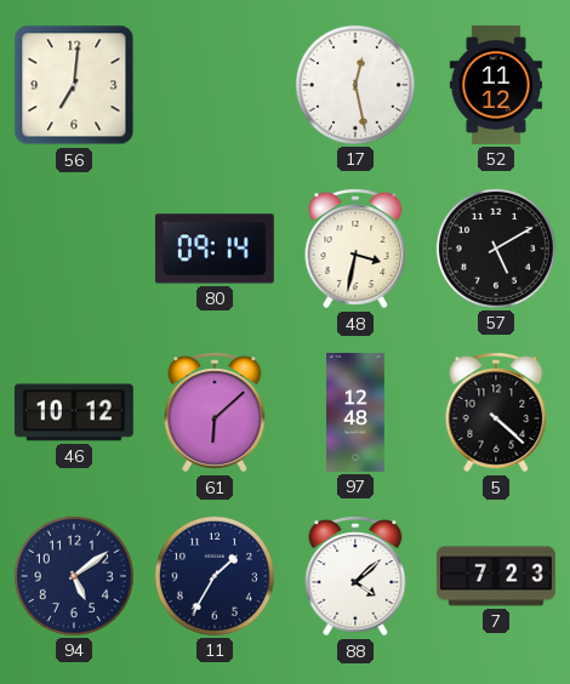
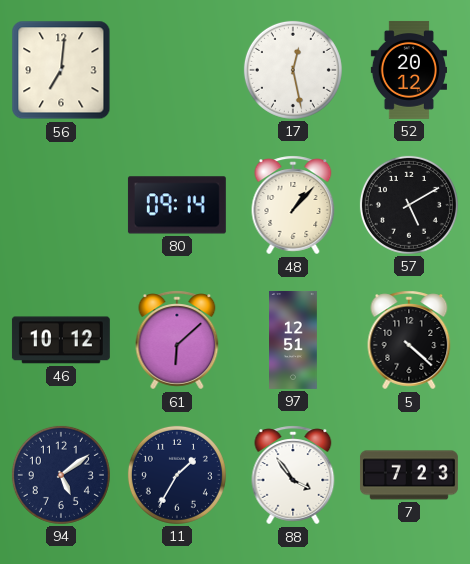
52: 11:12 -> 20:12 (408, 70)
48: 3:32 -> 1:07 (293, 205)
97: 12:48 -> 12:51 (294, 340)
88: 4:08 -> 3:54 (293, 475)
